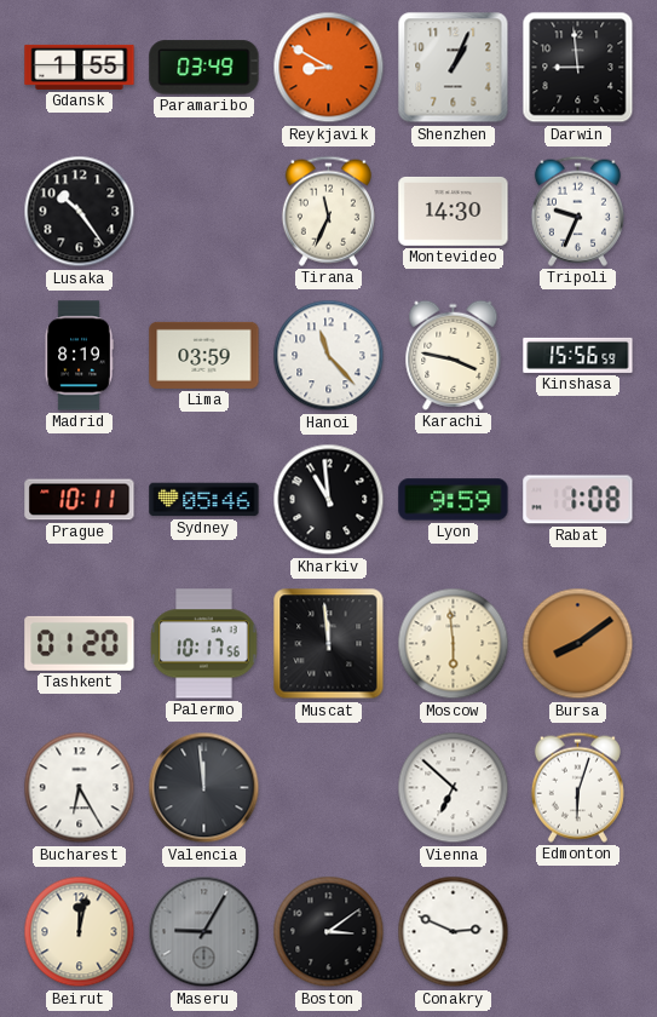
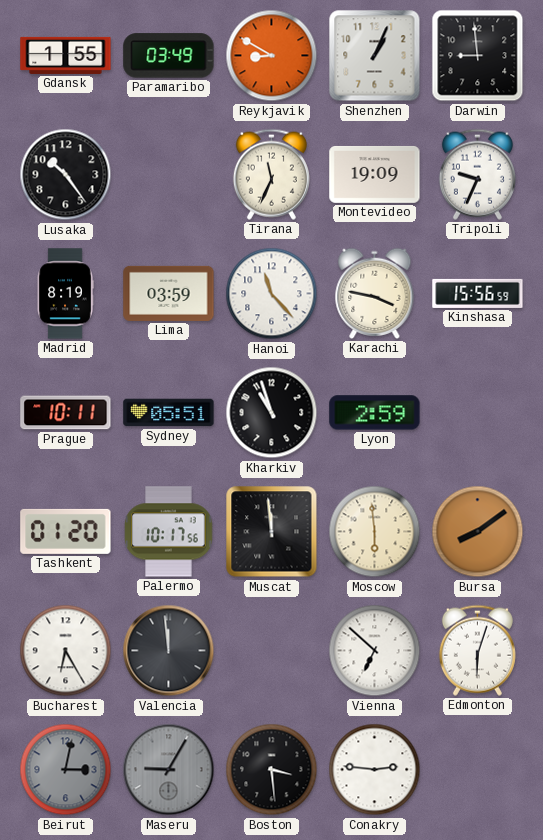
Montevideo: 14:30 -> 19:09 (375, 174)
Sydney: 05:46 -> 05:51 (169, 413)
Kharkiv: 10:59 -> 10:57 (272, 413)
Lyon: 9:59 -> 2:59 (375, 413)
Rabat: 1:08 -> none (578, 500)
Beirut: 12:02 -> 3:02 (66, 770)
Beirut dial: cream -> grey (66, 770)
Boston: 3:09 -> 3:29 (272, 770)
Conakry: 2:49 -> 2:46 (375, 770)
